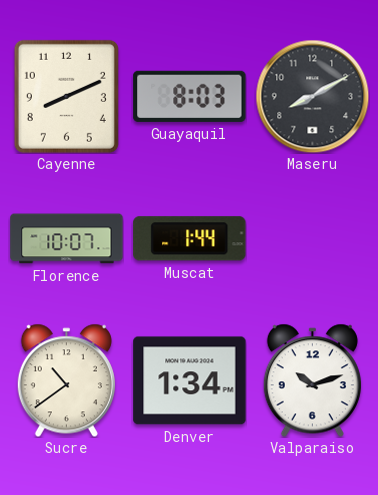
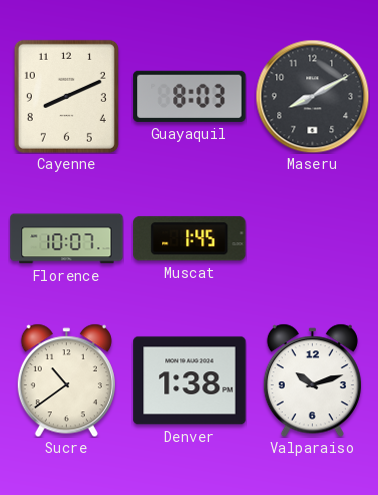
Muscat: 1:44 -> 1:45 (190, 239)
Denver: 1:34 -> 1:38 (190, 381)
